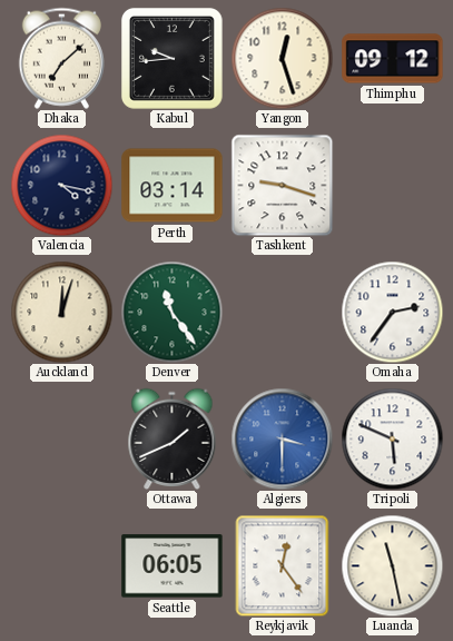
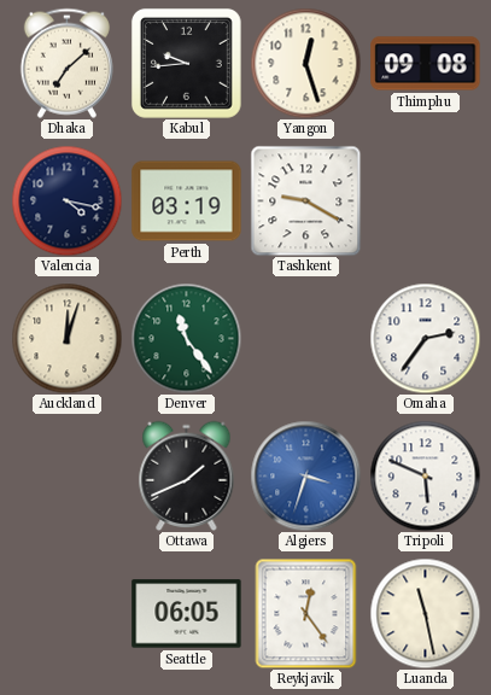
Thimphu: 09:12 -> 09:08 (426, 64)
Perth: 03:14 -> 03:19 (187, 202)
Tashkent: 9:18 -> 9:20 (305, 200)
Algiers: 3:30 -> 3:33 (305, 475)
